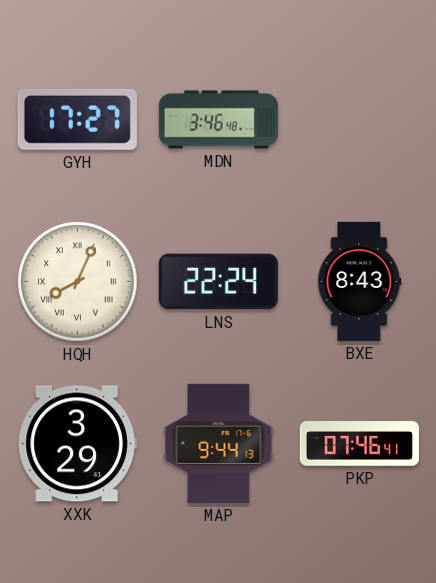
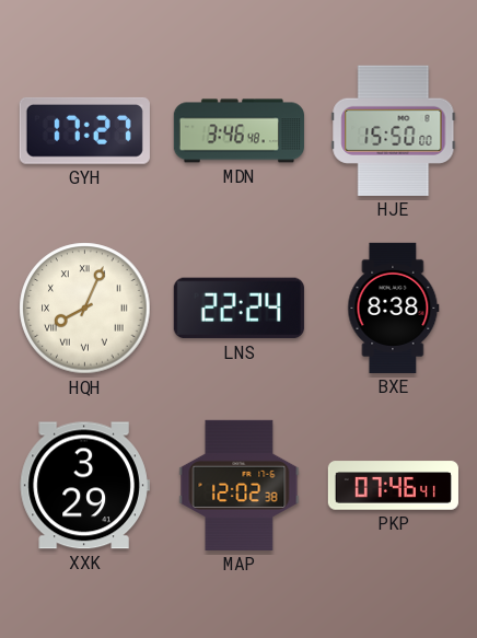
HJE: none -> 15:50 (394, 130)
BXE: 8:43 -> 8:38 (394, 308)
MAP: 9:44 -> 12:02 (240, 485)
